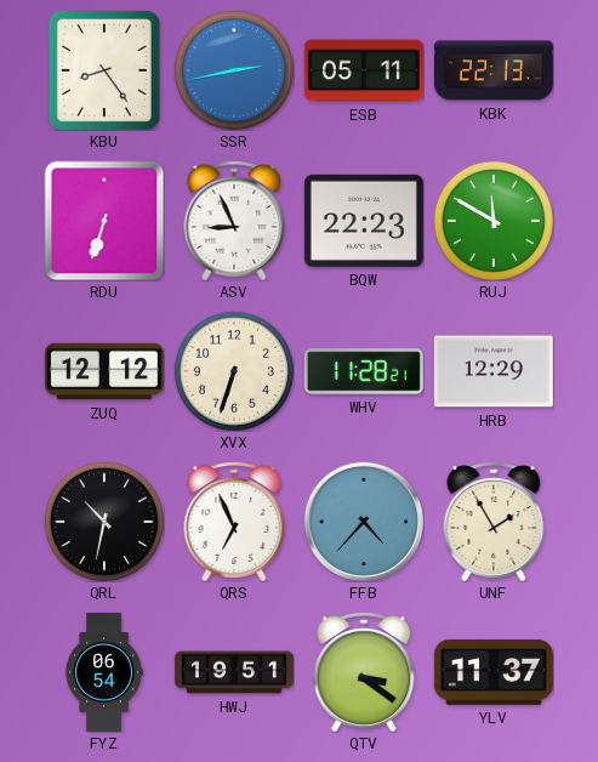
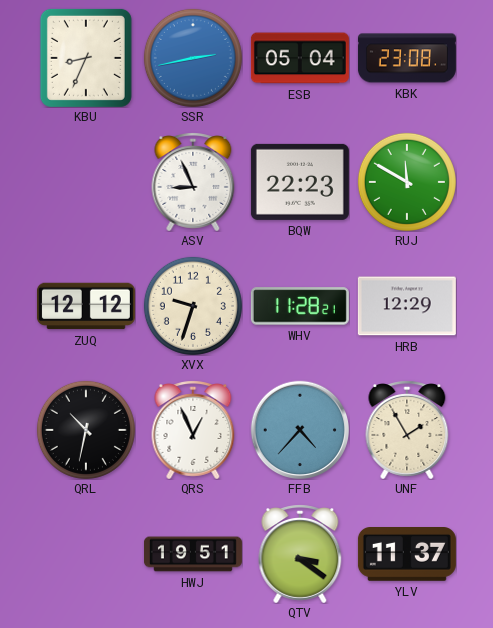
KBU: 8:24 -> 8:34 (86, 58)
ESB: 05:11 -> 05:04 (300, 58)
KBK: 22:13 -> 23:08 (407, 58)
RDU: 6:33 -> none (104, 221)
XVX: 6:33 -> 9:33 (193, 306)
QRS: 6:56 -> 12:56 (193, 430)
FYZ: 06:54 -> none (104, 672)
